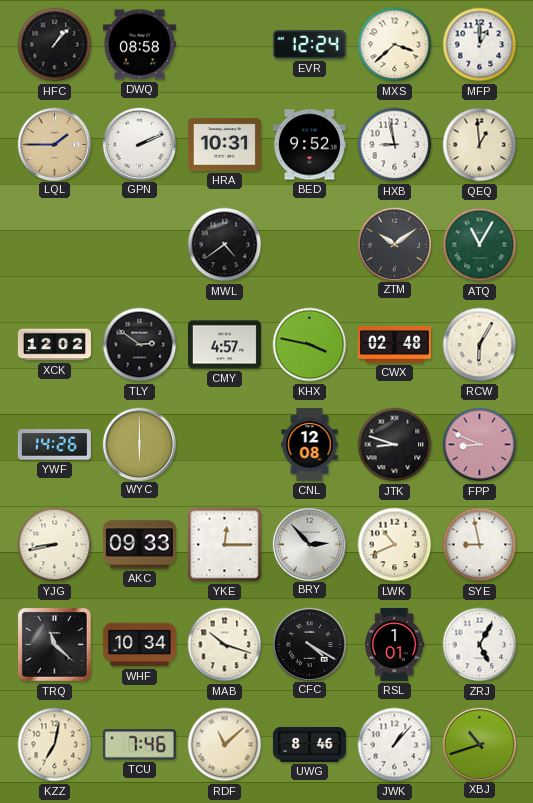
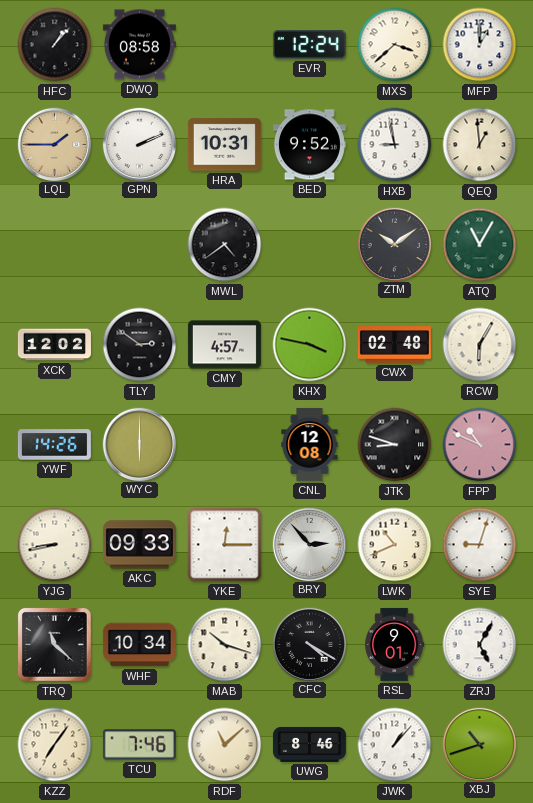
FPP: 8:49 -> 10:49 (480, 445)
SYE: 8:58 -> 9:03 (480, 545)
RSL: 1:01 -> 9:01 (395, 644)
KZZ: 7:02 -> 7:06 (55, 745)
